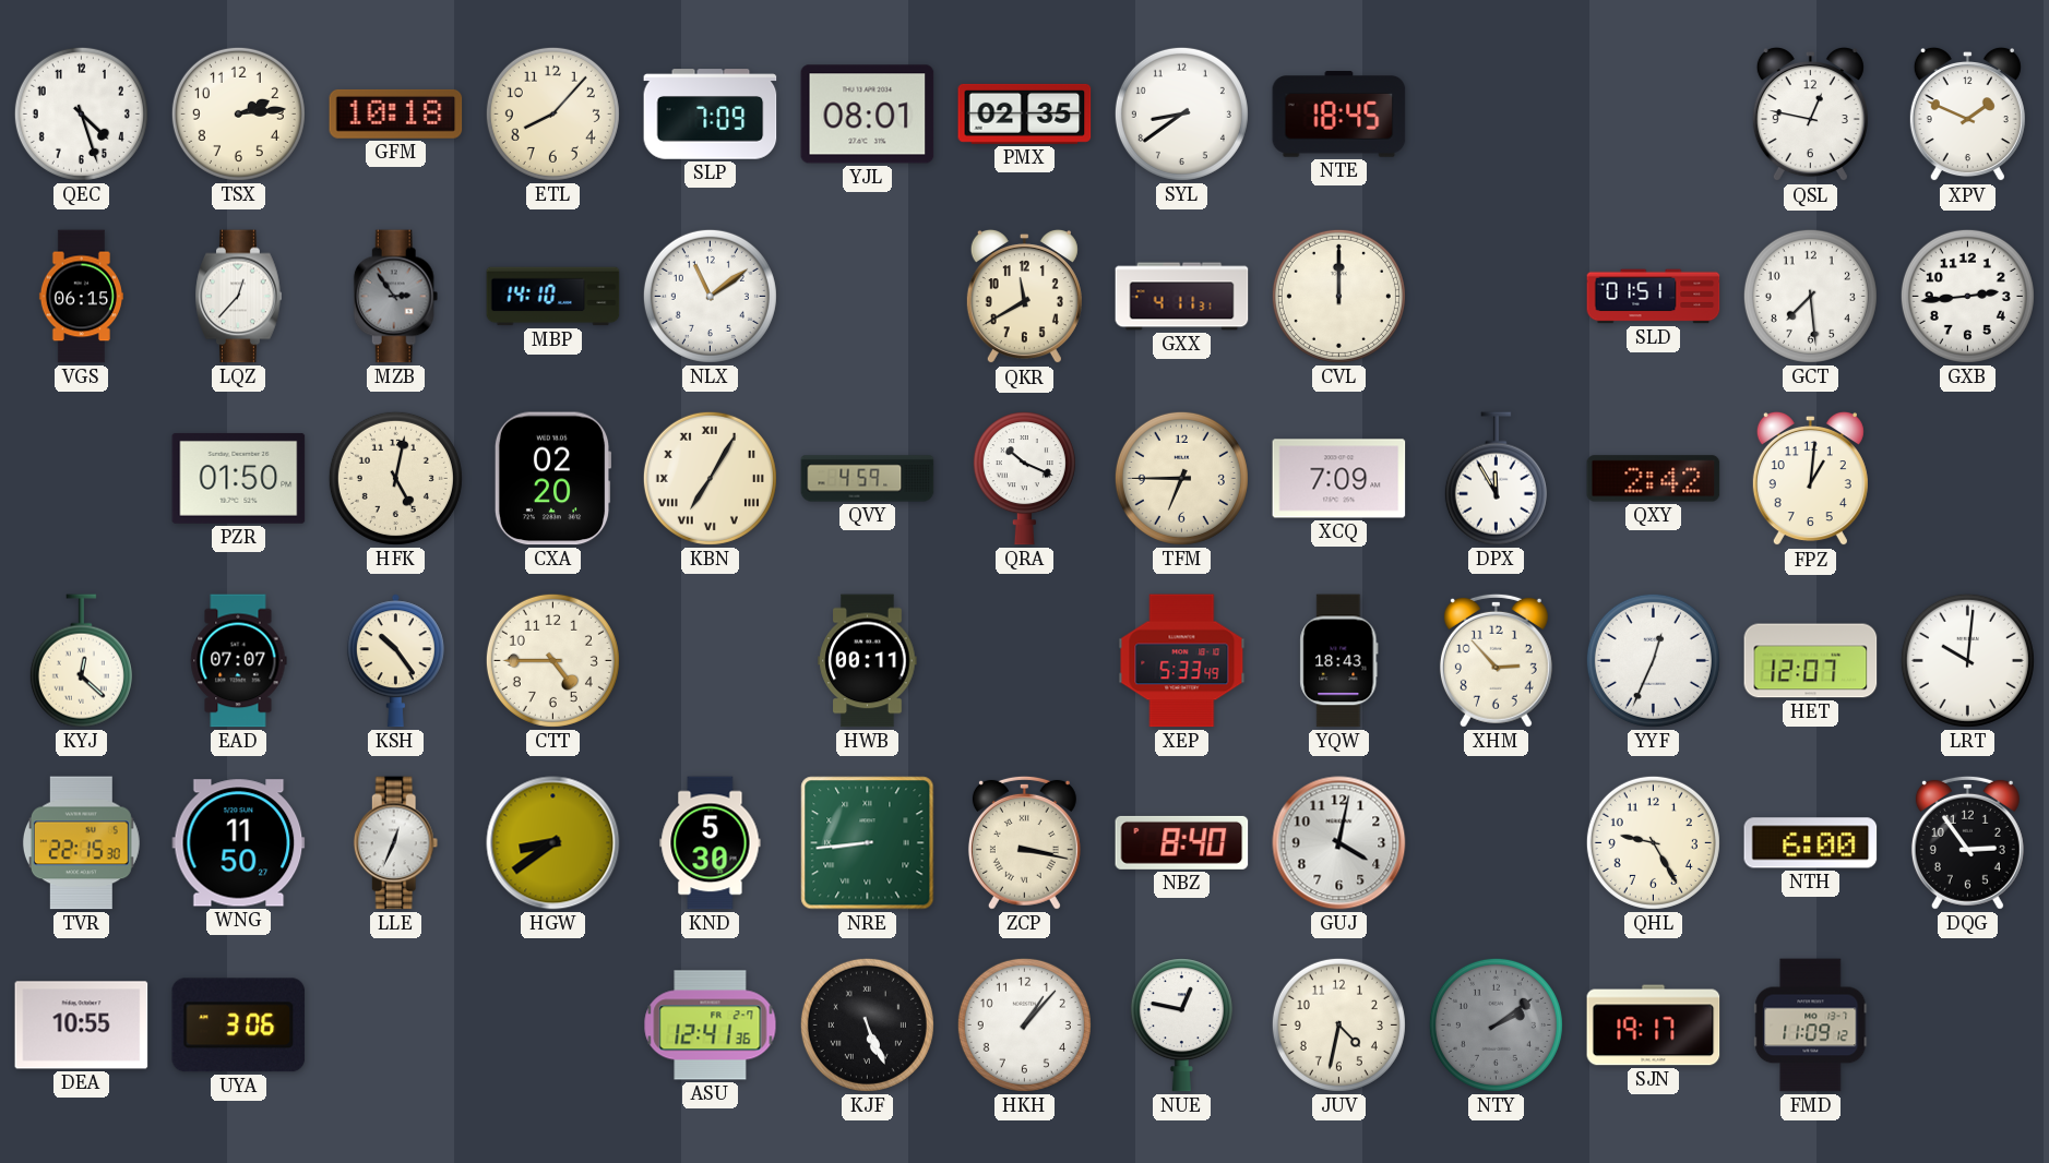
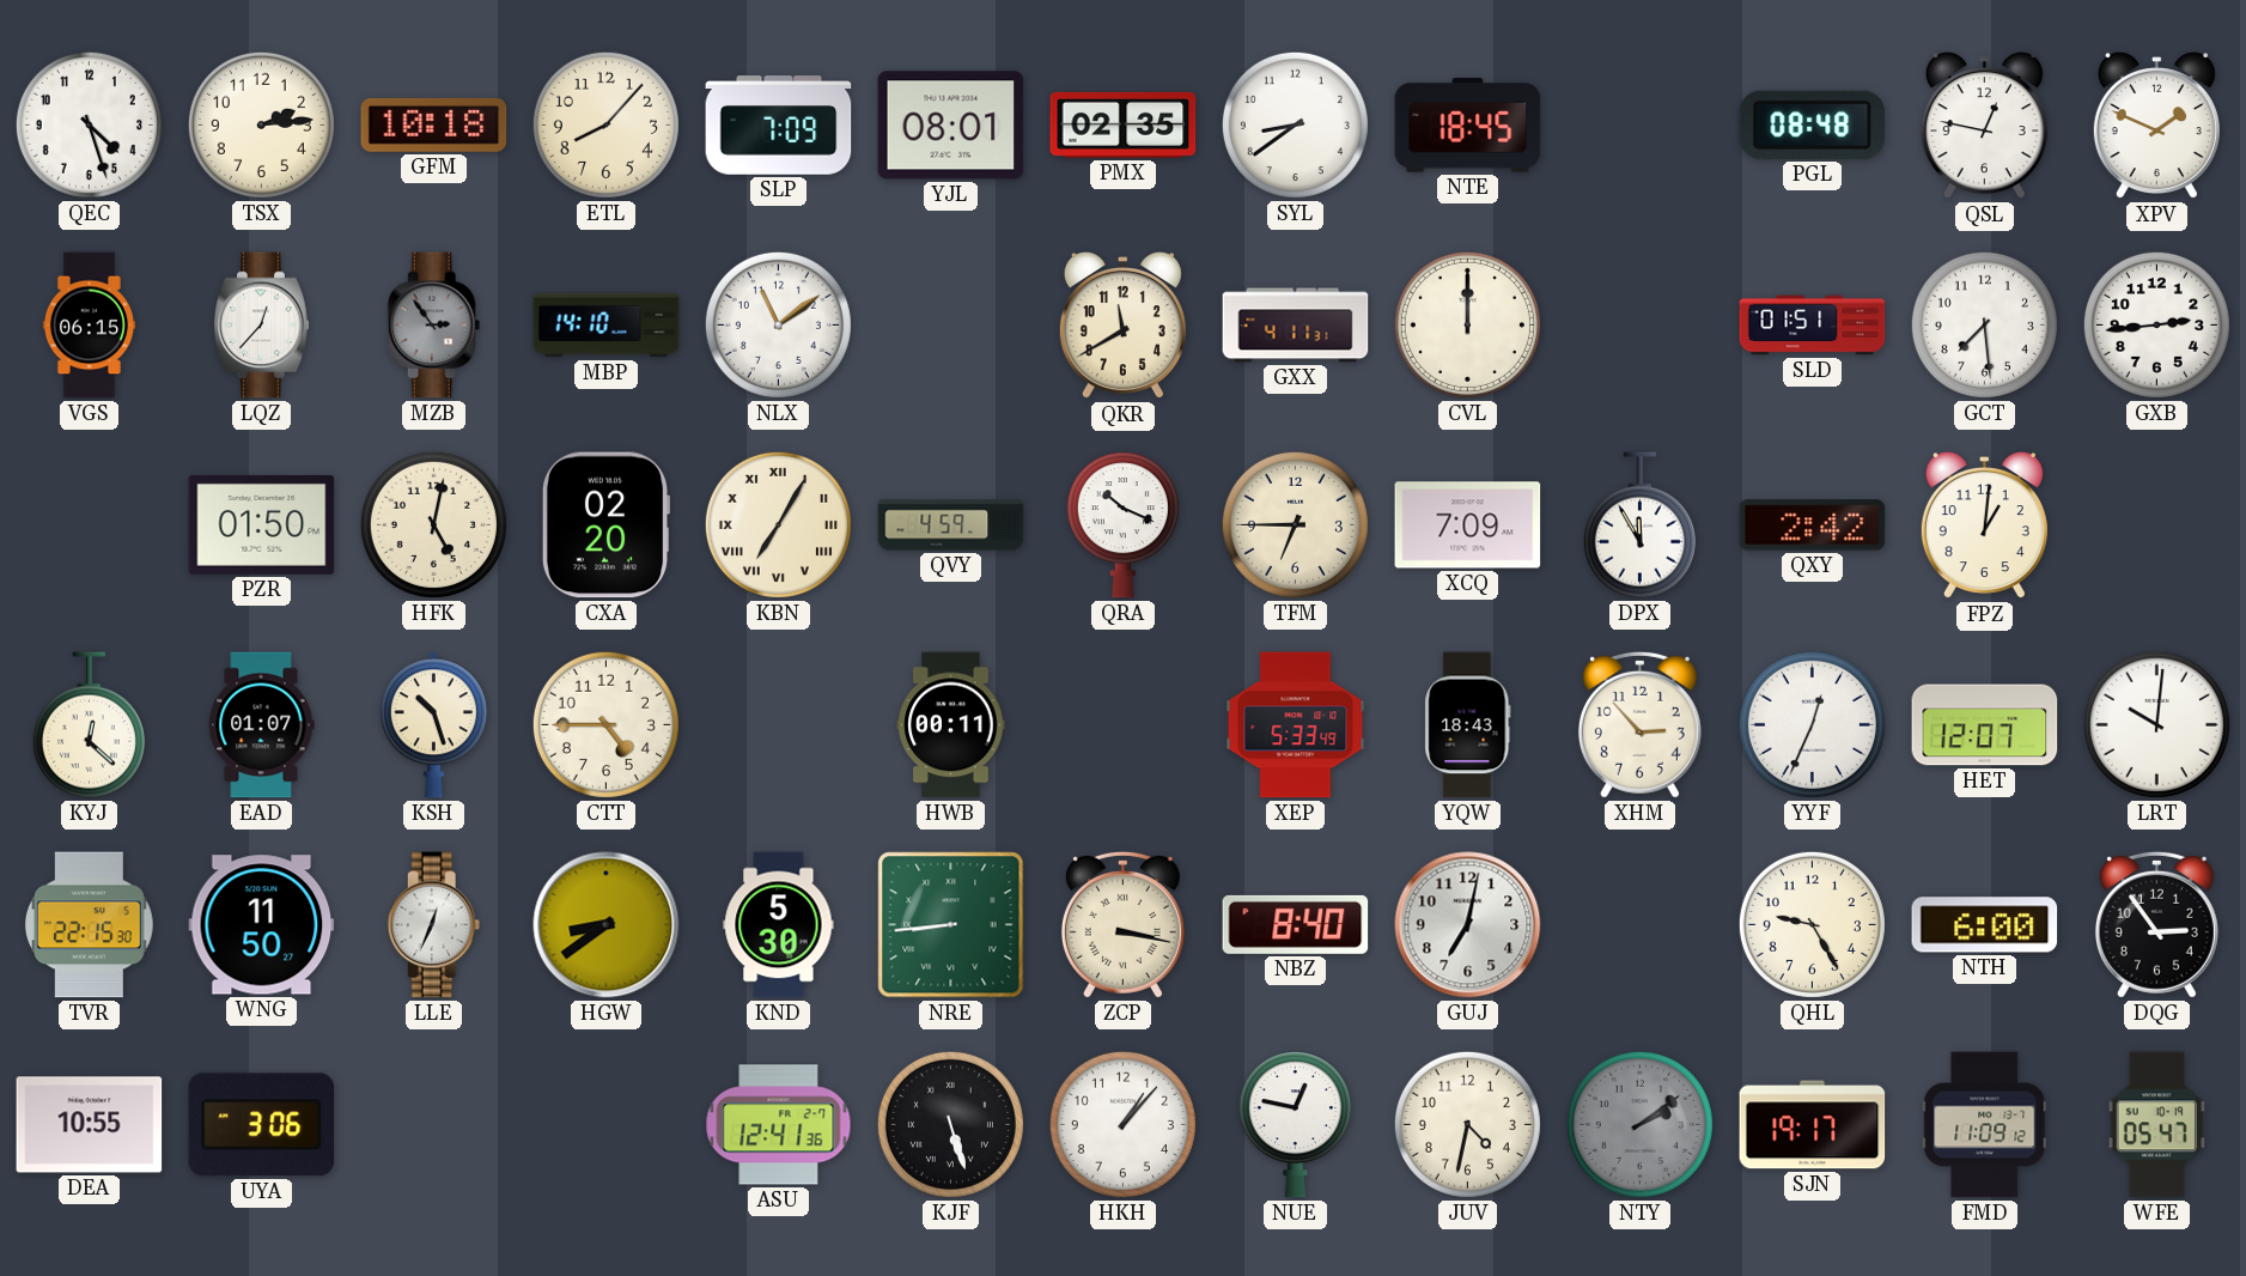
PGL: none -> 08:48 (1813, 124)
EAD: 07:07 -> 01:07 (261, 725)
KSH: 10:24 -> 10:27 (433, 725)
GUJ: 4:02 -> 7:02 (1468, 925)
KJF: 5:26 -> 5:27 (950, 1124)
WFE: none -> 05:47 (2156, 1125)
